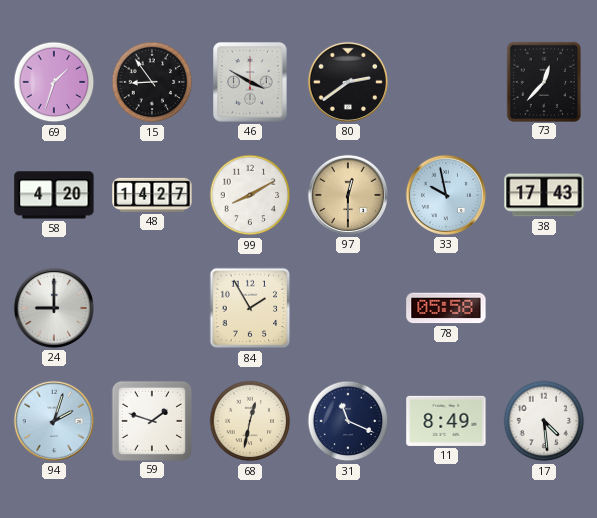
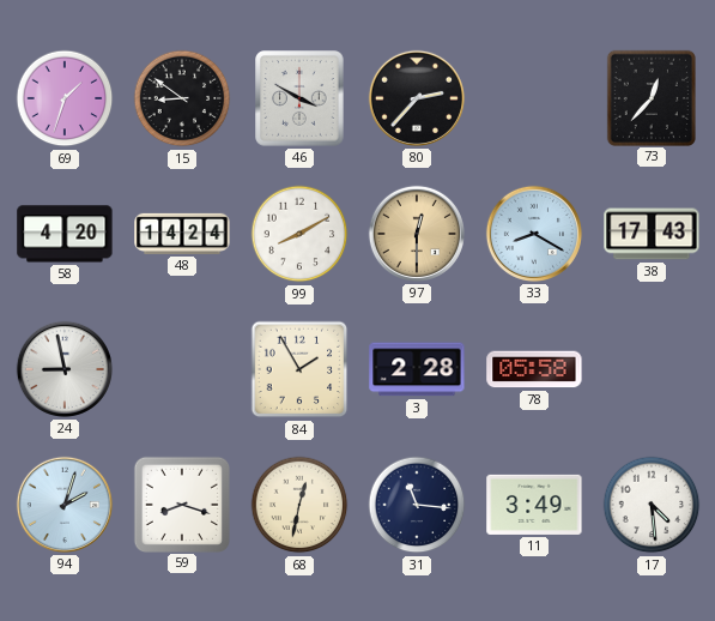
15: 8:54 -> 8:51 (182, 98)
80: 2:39 -> 2:37 (417, 98)
48: 14:27 -> 14:24 (182, 234)
33: 9:58 -> 8:20 (534, 234)
24: 9:00 -> 8:58 (65, 369)
3: none -> 2:28 (417, 369)
59: 1:48 -> 8:18 (181, 504)
31: 11:19 -> 11:16 (417, 505)
11: 8:49 -> 3:49 (534, 505)
